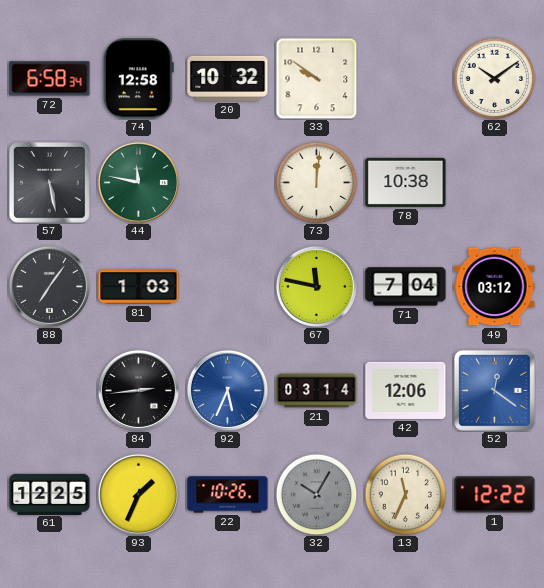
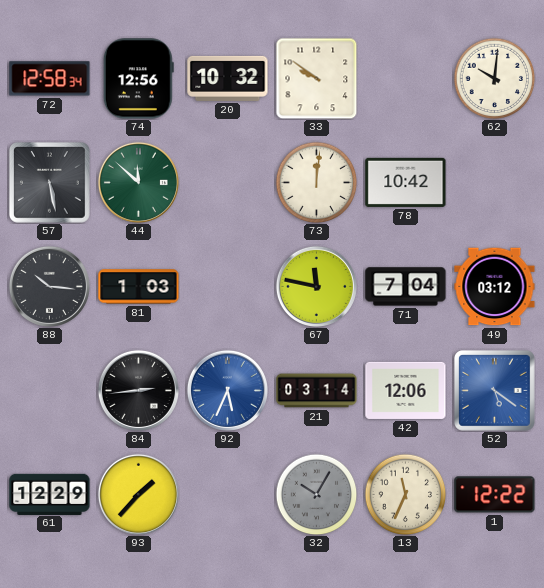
72: 6:58 -> 12:58 (50, 79)
74: 12:58 -> 12:56 (138, 79)
62: 10:09 -> 10:01 (494, 78)
44: 11:47 -> 11:52 (138, 182)
78: 10:38 -> 10:42 (406, 182)
88: 7:06 -> 10:16 (49, 286)
52: 12:21 -> 5:21 (495, 391)
61: 12:25 -> 12:29 (50, 494)
93: 1:34 -> 1:37 (138, 494)
22: 10:26 -> none (228, 495)
